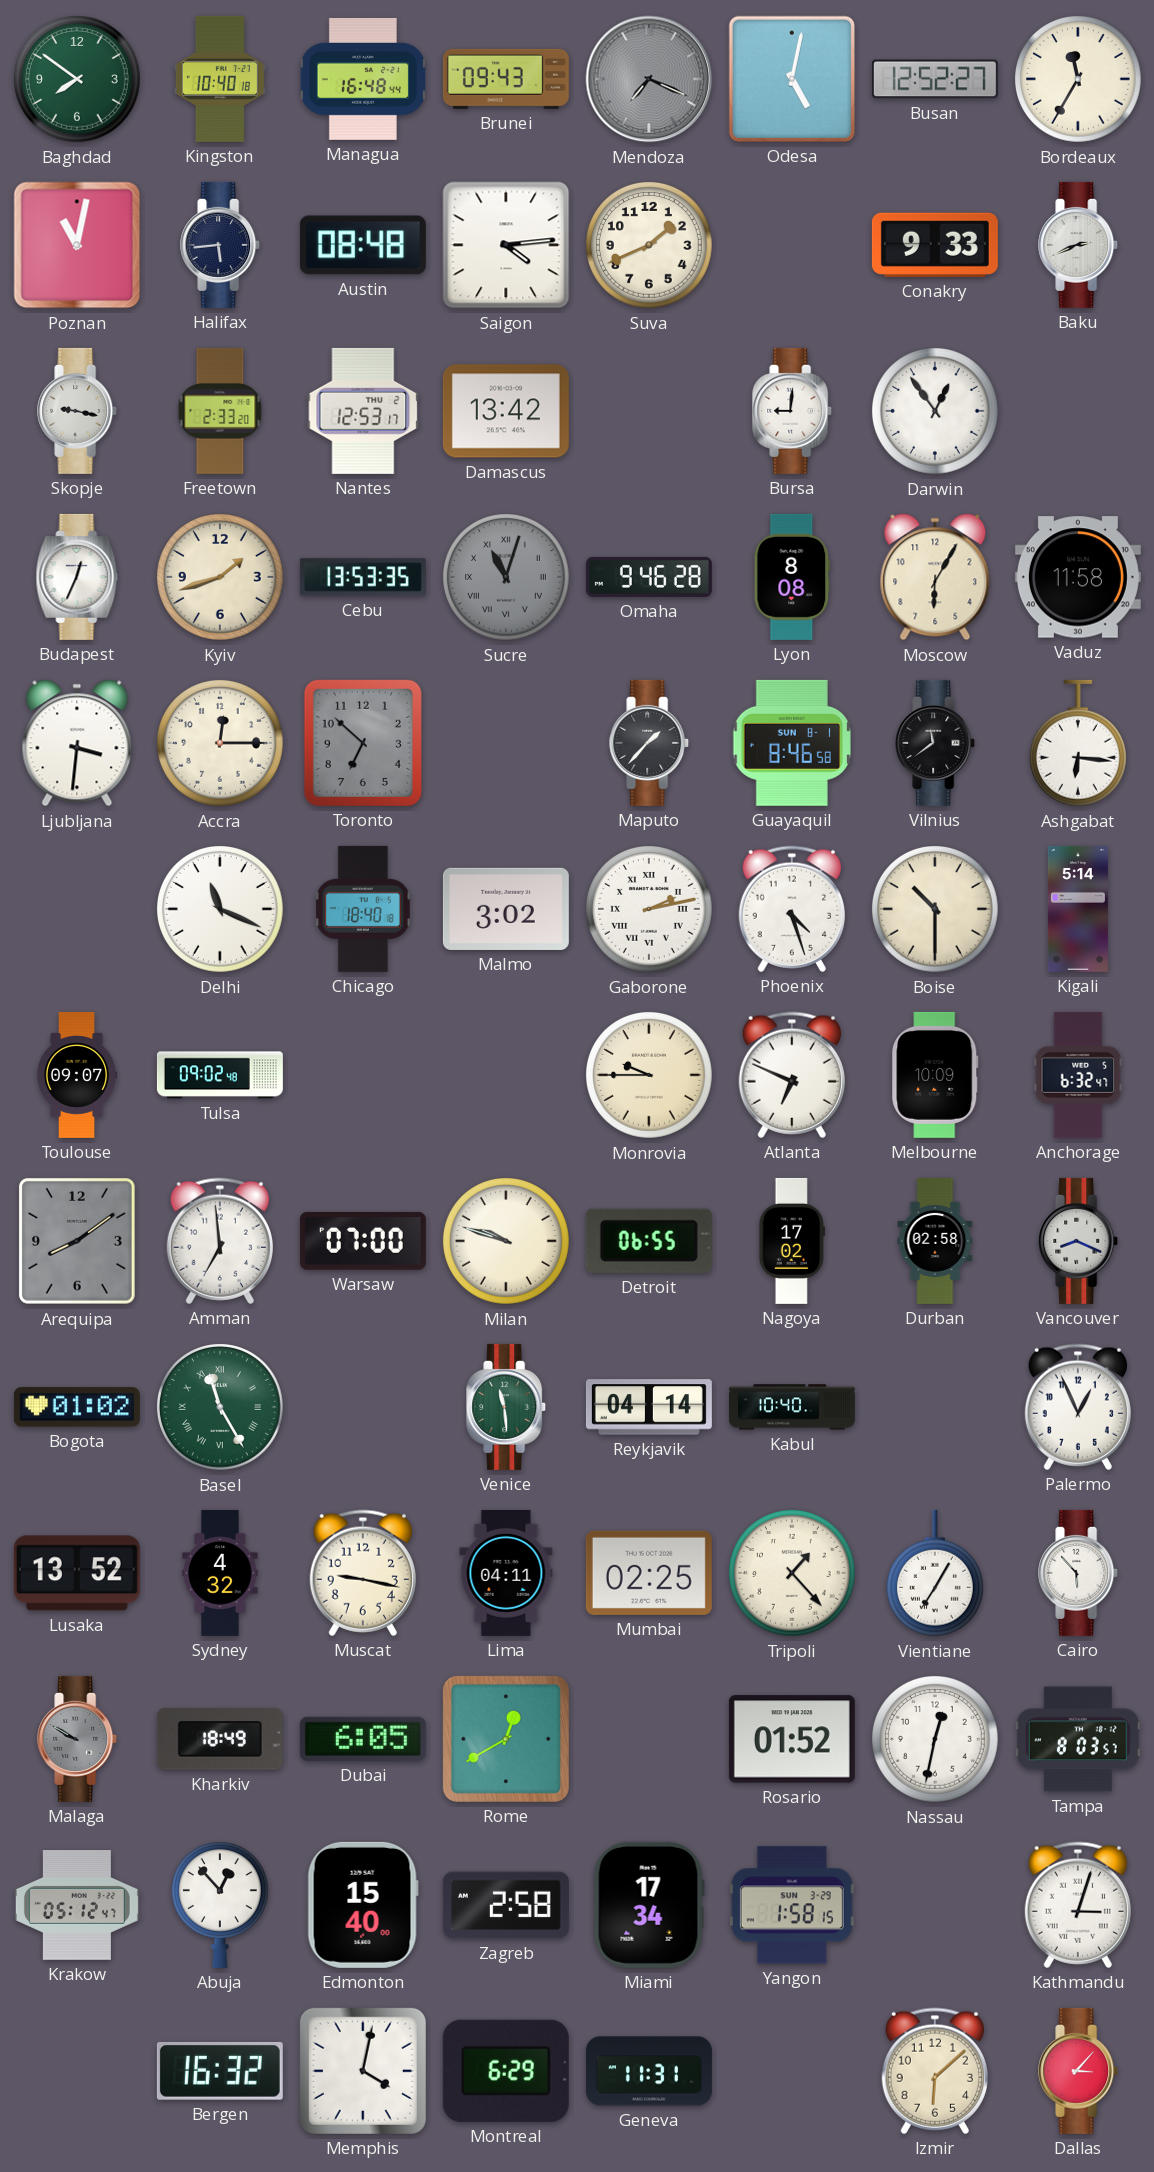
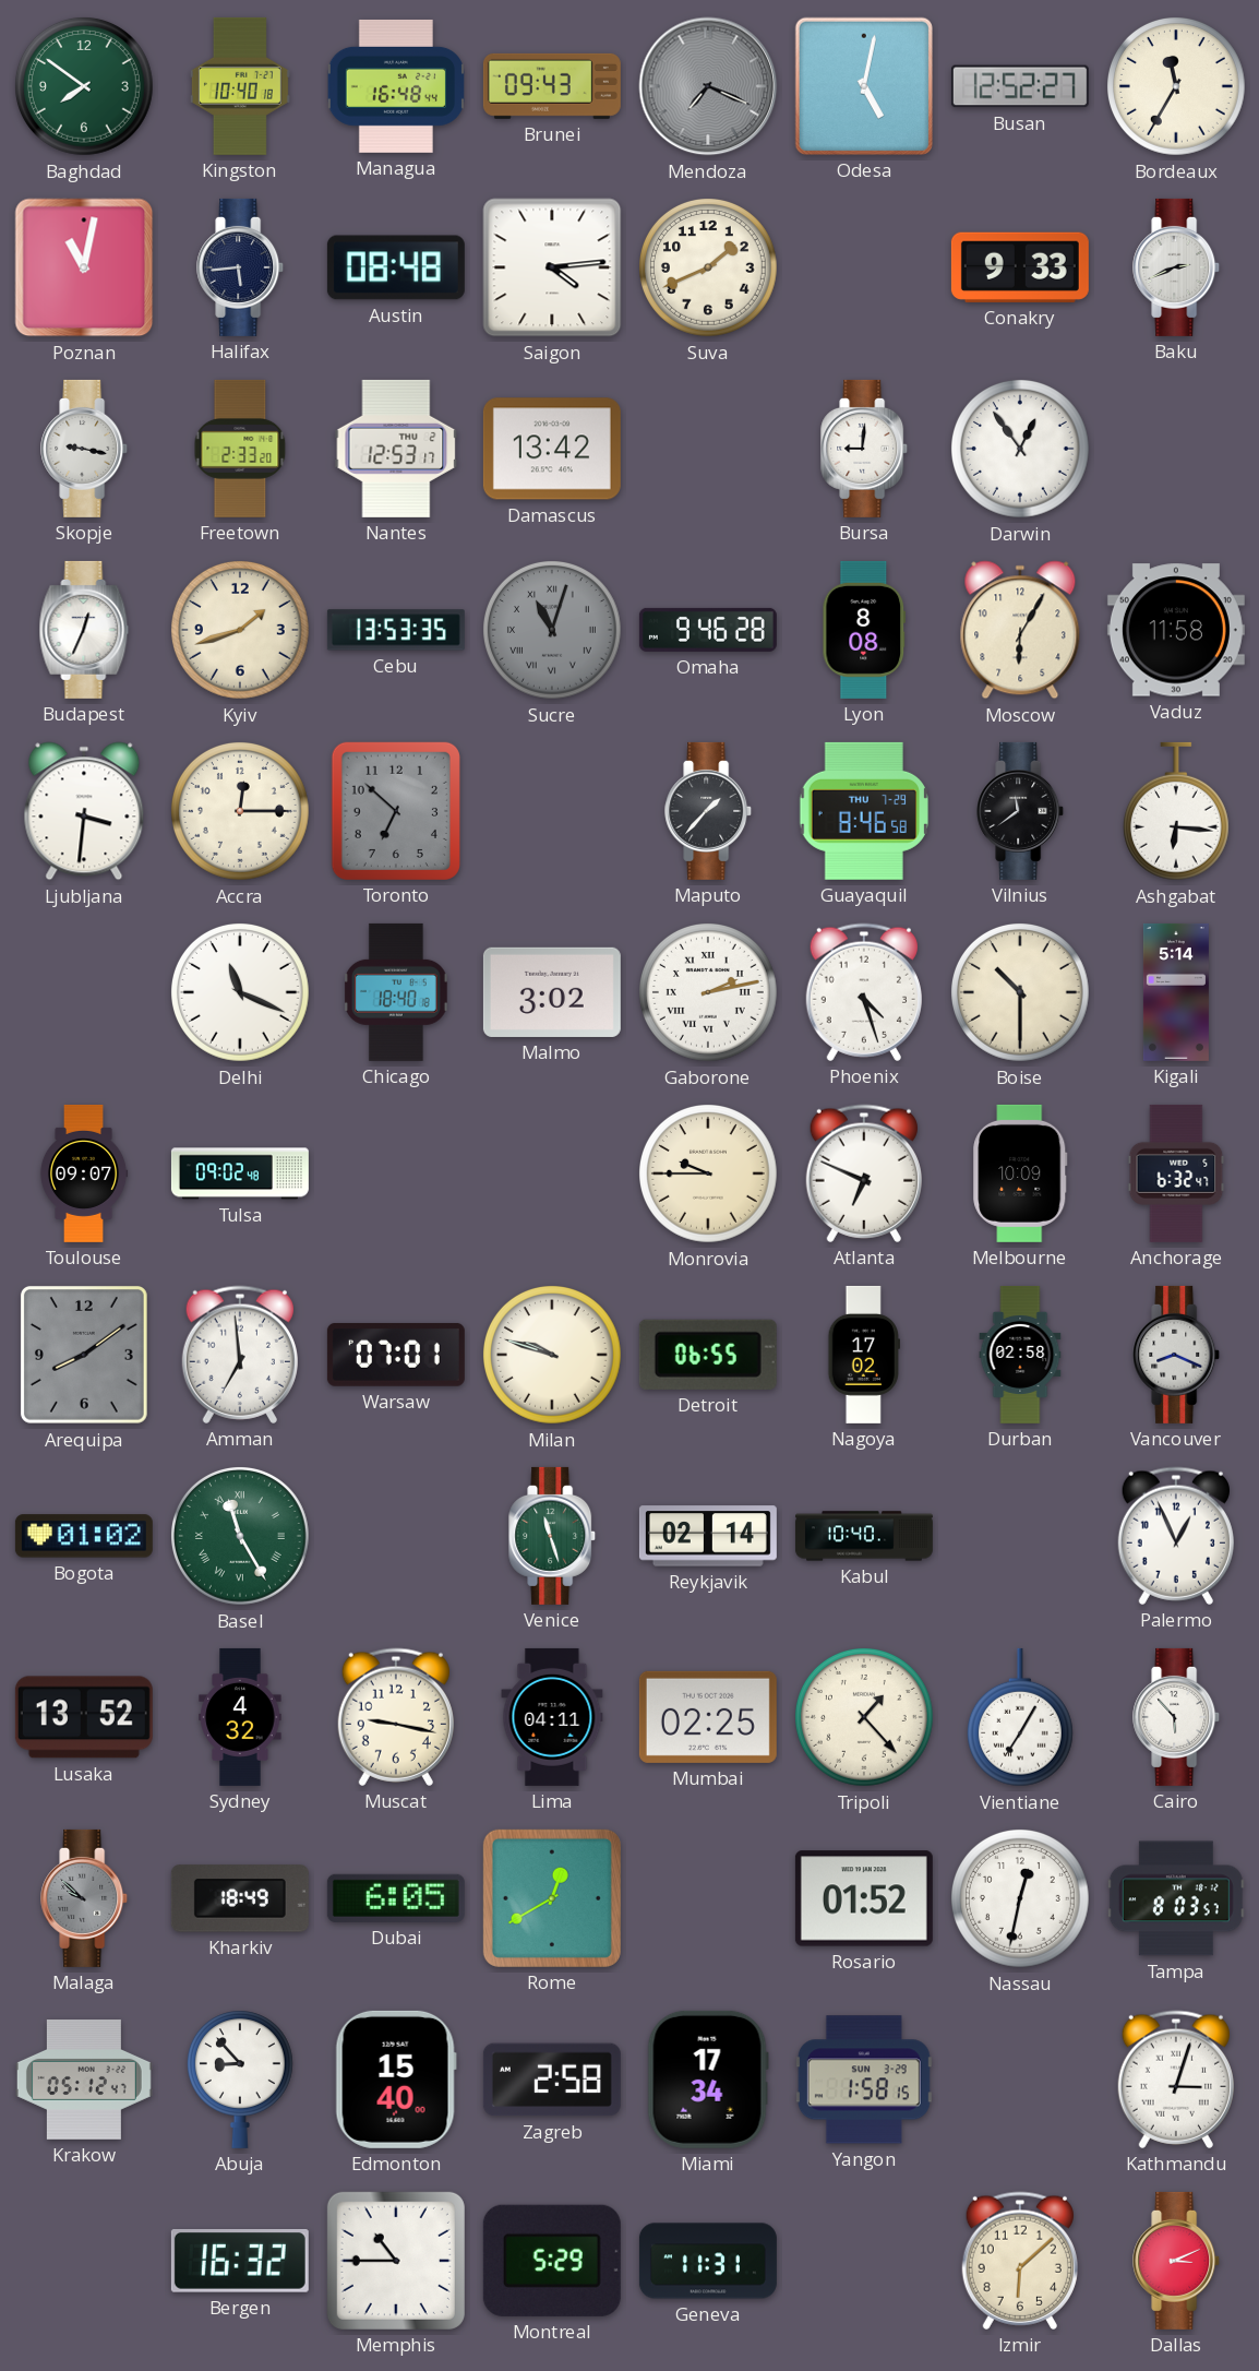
Guayaquil date: SUN 8-1 -> THU 7-29 (863, 811)
Warsaw: 07:00 -> 07:01 (396, 1355)
Venice: 11:29 -> 11:27 (553, 1536)
Reykjavik: 04:14 -> 02:14 (708, 1536)
Malaga: 9:50 -> 9:52 (85, 1898)
Abuja: 12:53 -> 8:53 (240, 2080)
Memphis: 4:02 -> 10:45 (396, 2261)
Montreal: 6:29 -> 5:29 (552, 2261)
Dallas: 3:07 -> 3:11 (1177, 2261)
